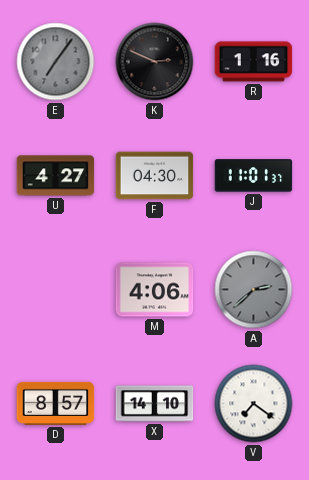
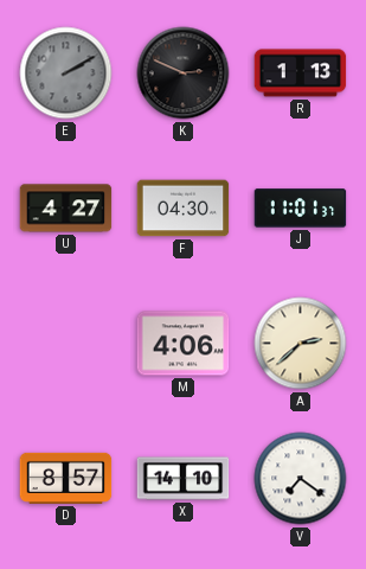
E: 7:06 -> 2:10 (66, 73)
R: 1:16 -> 1:13 (301, 73)
A dial: grey -> cream (301, 344)
